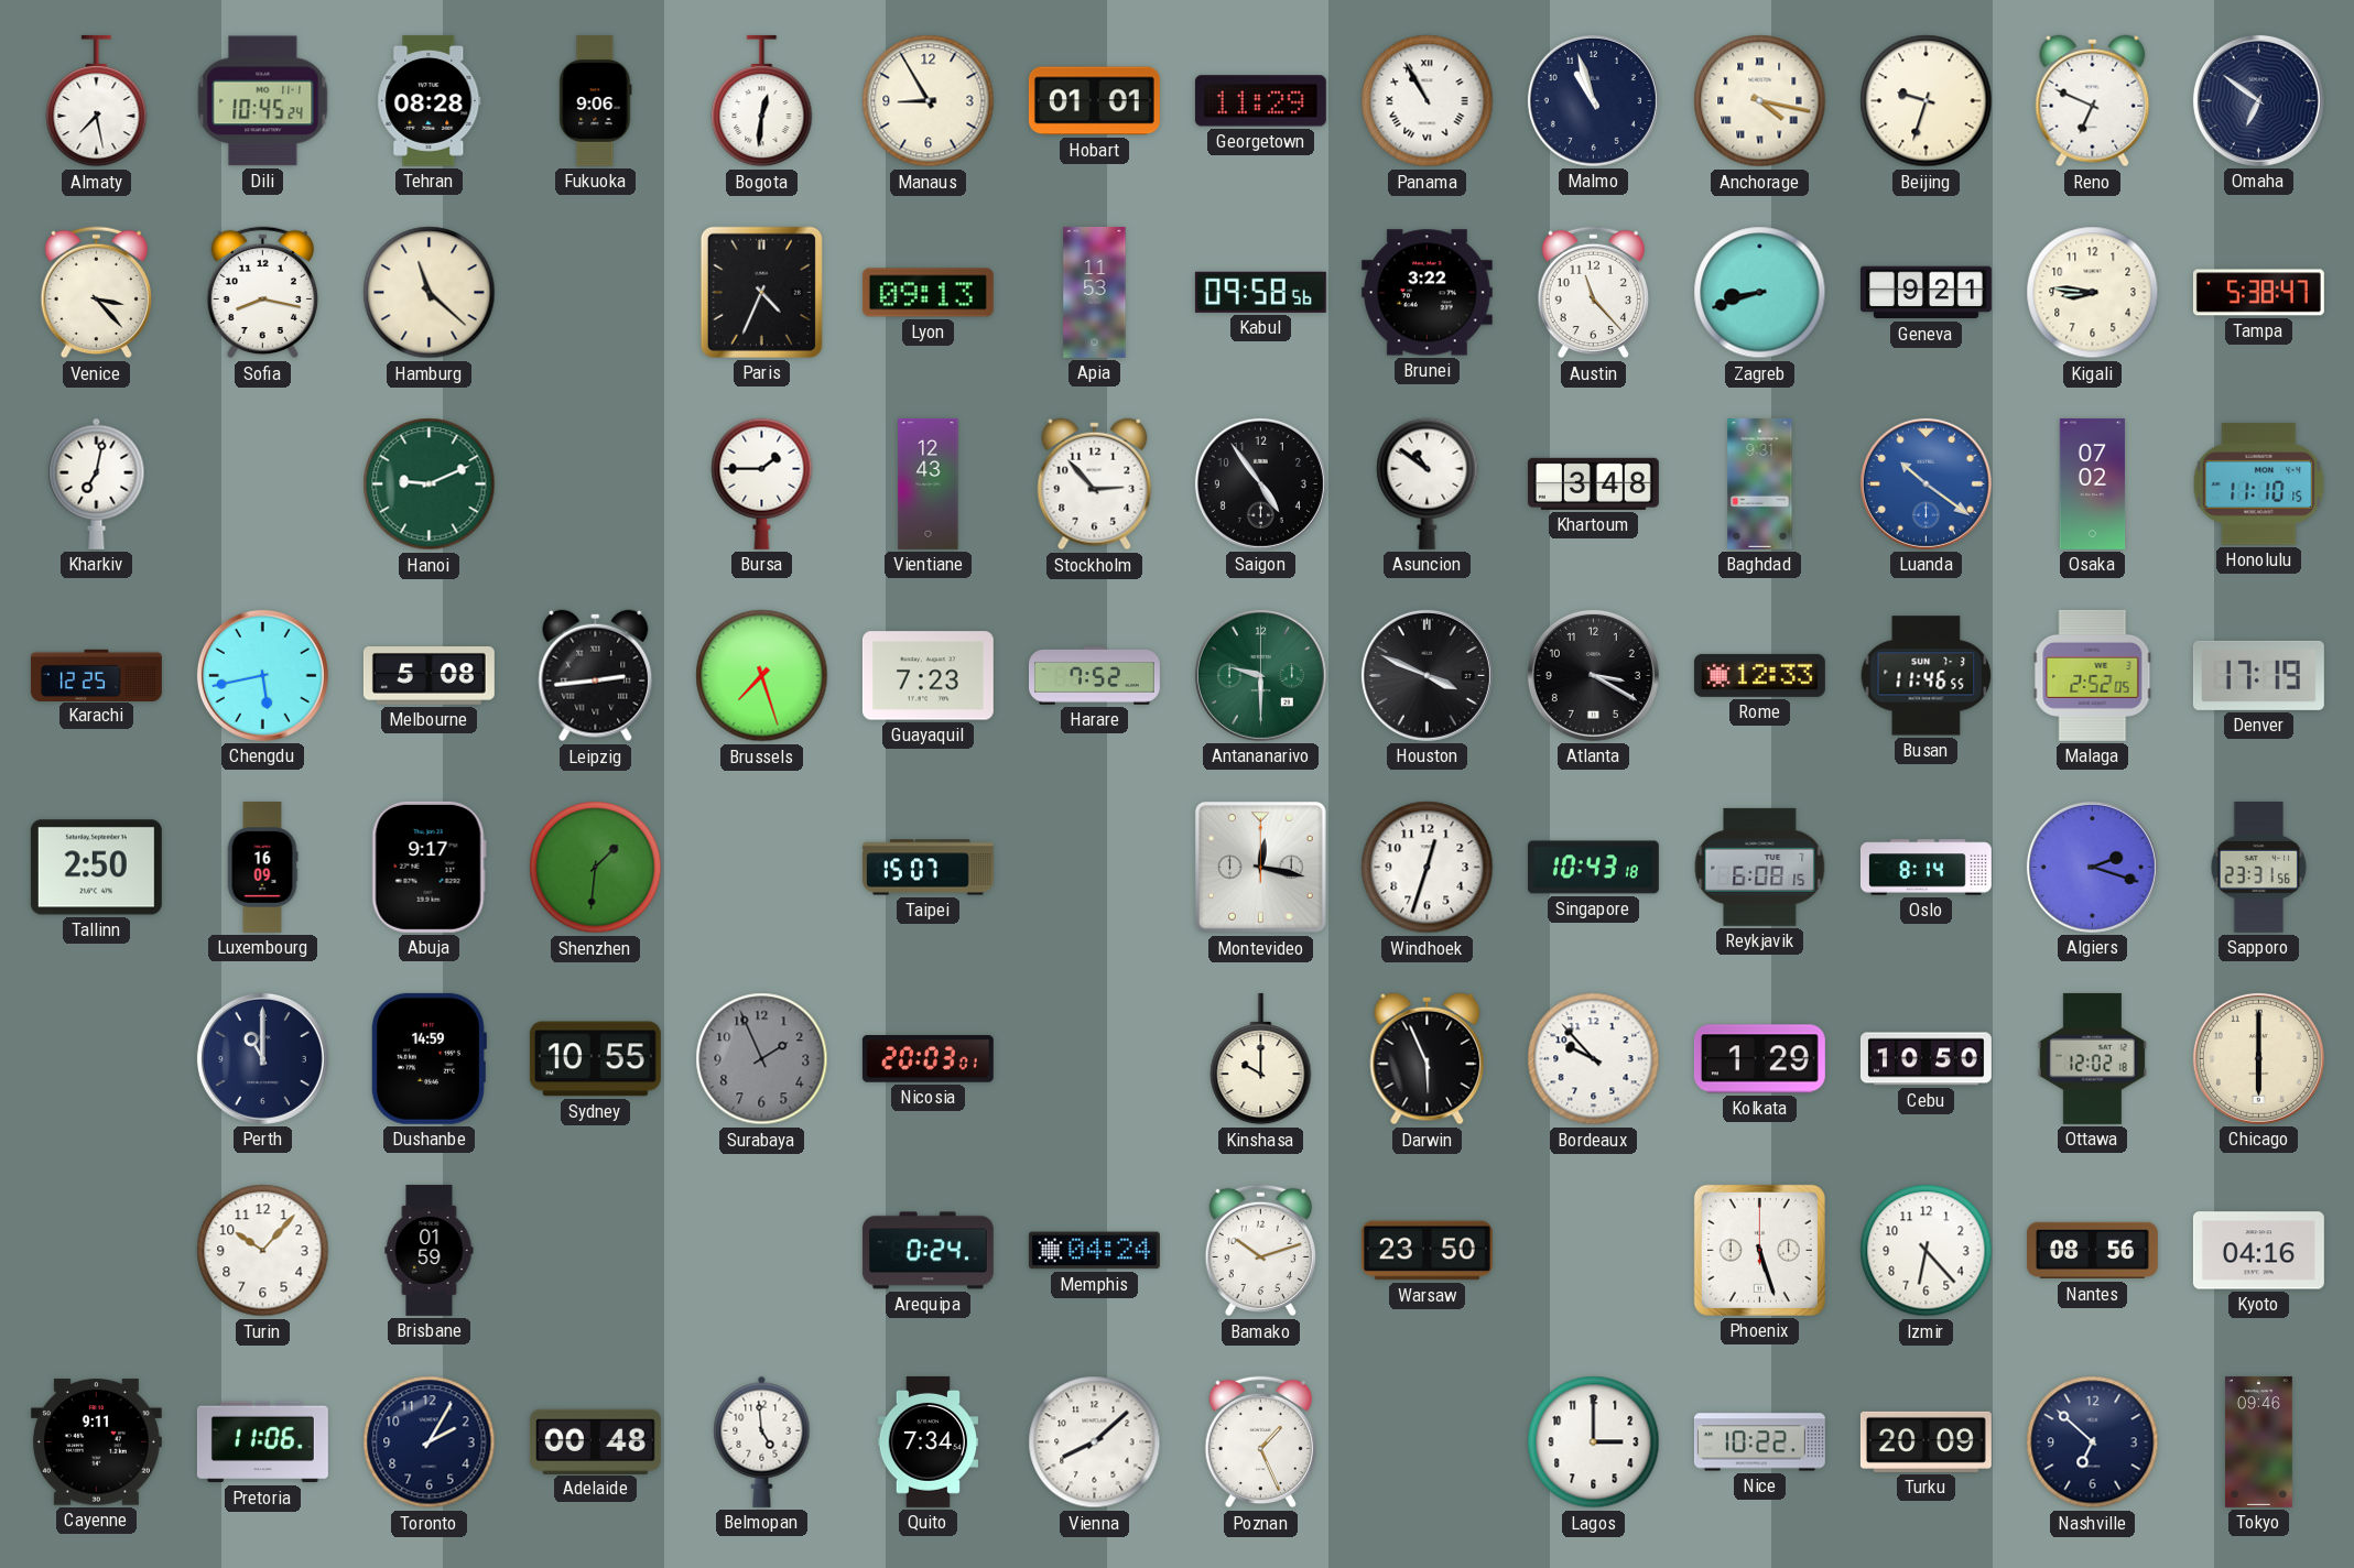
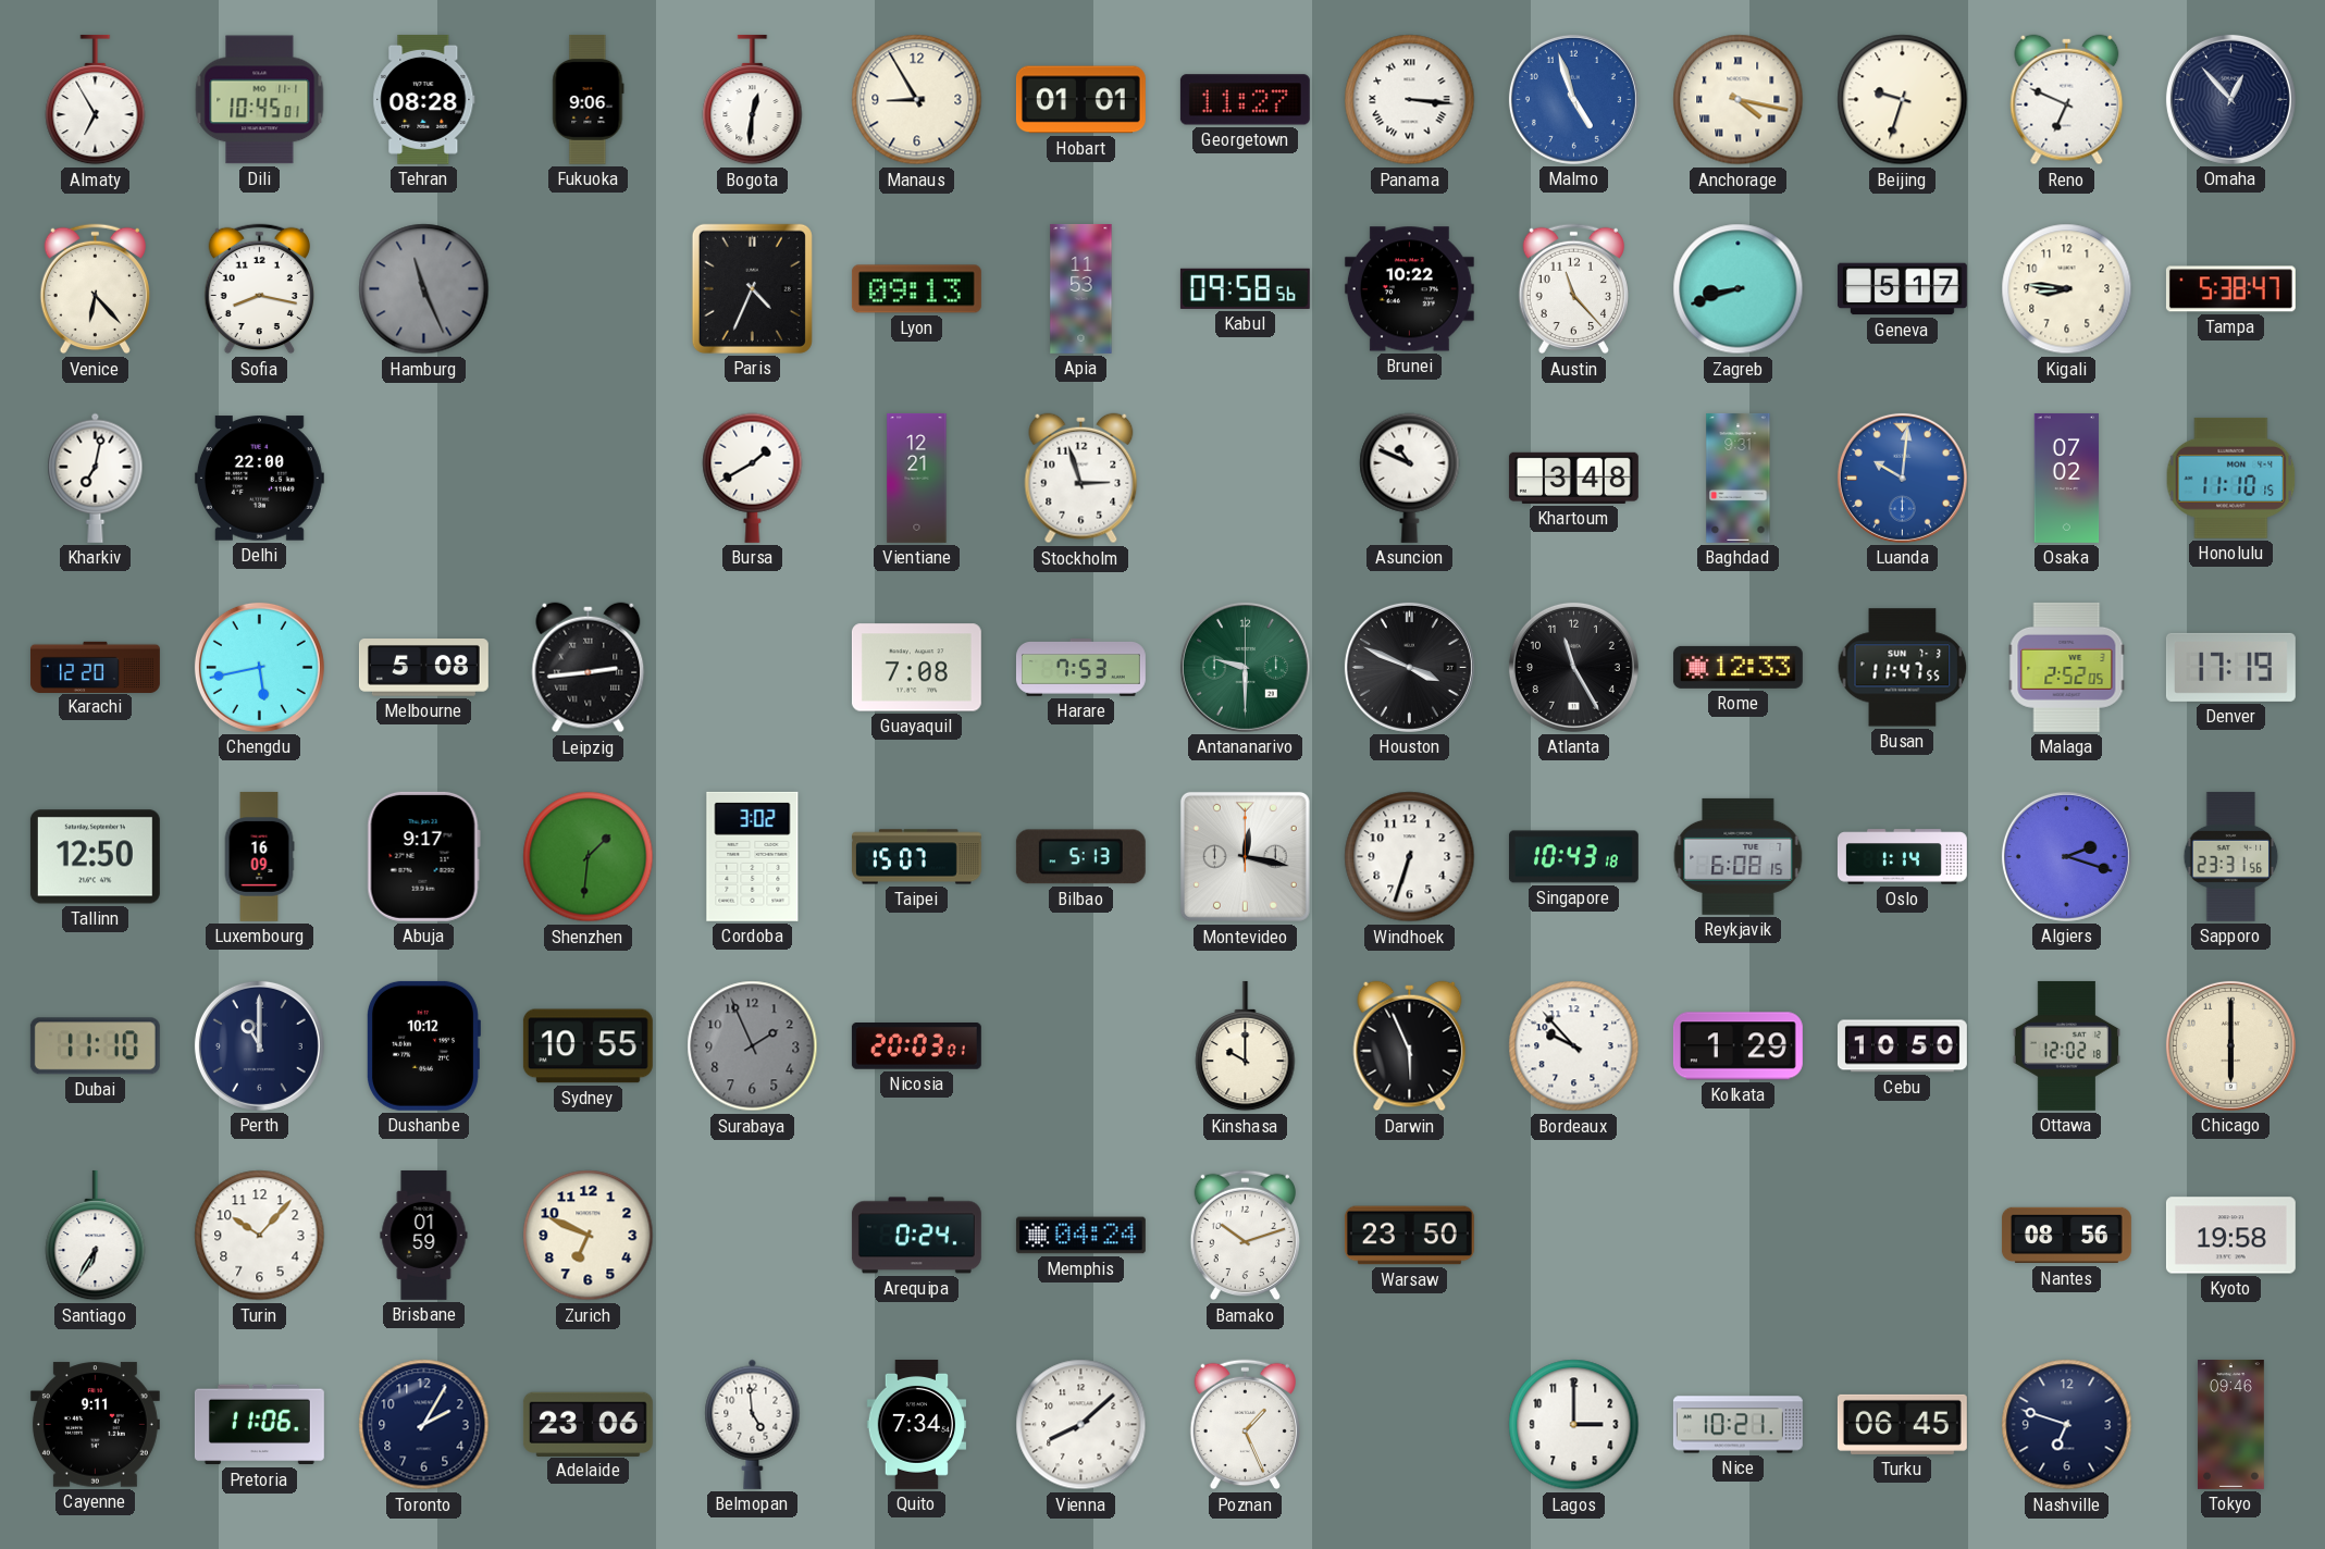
Almaty: 7:28 -> 6:55 (96, 100)
Dili: 10:45:24 -> 10:45:01 (260, 100)
Georgetown: 11:29 -> 11:27 (1245, 100)
Panama: 10:55 -> 3:16 (1410, 100)
Malmo: 10:57 -> 4:57 (1573, 99)
Malmo dial: navy -> blue (1573, 99)
Omaha: 6:51 -> 12:53 (2230, 99)
Venice: 3:23 -> 6:23 (95, 289)
Hamburg: 11:22 -> 11:26 (424, 289)
Hamburg dial: cream -> grey (424, 289)
Brunei: 3:22 -> 10:22 (1409, 289)
Geneva: 9:21 -> 5:17 (1902, 289)
Delhi: none -> 22:00 (259, 479)
Hanoi: 9:11 -> none (430, 484)
Bursa: 1:45 -> 1:40 (753, 478)
Vientiane: 12:43 -> 12:21 (917, 478)
Stockholm: 2:53 -> 2:57 (1081, 479)
Saigon: 4:54 -> none (1260, 483)
Asuncion: 10:51 -> 10:49 (1410, 478)
Luanda: 10:21 -> 10:01 (1902, 478)
Karachi: 12:25 -> 12:20 (95, 667)
Brussels: 7:27 -> none (762, 676)
Guayaquil: 7:23 -> 7:08 (916, 668)
Harare: 7:52 -> 7:53 (1080, 668)
Atlanta: 3:20 -> 11:25 (1573, 667)
Busan: 11:46 -> 11:47 (1903, 668)
Tallinn: 2:50 -> 12:50 (95, 857)
Cordoba: none -> 3:02 (753, 856)
Bilbao: none -> 5:13 (1080, 857)
Windhoek: 12:33 -> 6:33 (1410, 857)
Oslo: 8:14 -> 1:14 (1902, 857)
Dubai: none -> 11:10 (95, 1046)
Dushanbe: 14:59 -> 10:12 (423, 1045)
Santiago: none -> 6:35 (96, 1236)
Zurich: none -> 6:49 (589, 1236)
Phoenix: 5:27 -> none (1759, 1250)
Izmir: 6:23 -> none (1927, 1251)
Kyoto: 04:16 -> 19:58 (2230, 1236)
Adelaide: 00:48 -> 23:06 (588, 1424)
Nice: 10:22 -> 10:21 (1737, 1425)
Turku: 20:09 -> 06:45 (1902, 1424)
Nashville: 6:52 -> 6:48 (2067, 1425)
